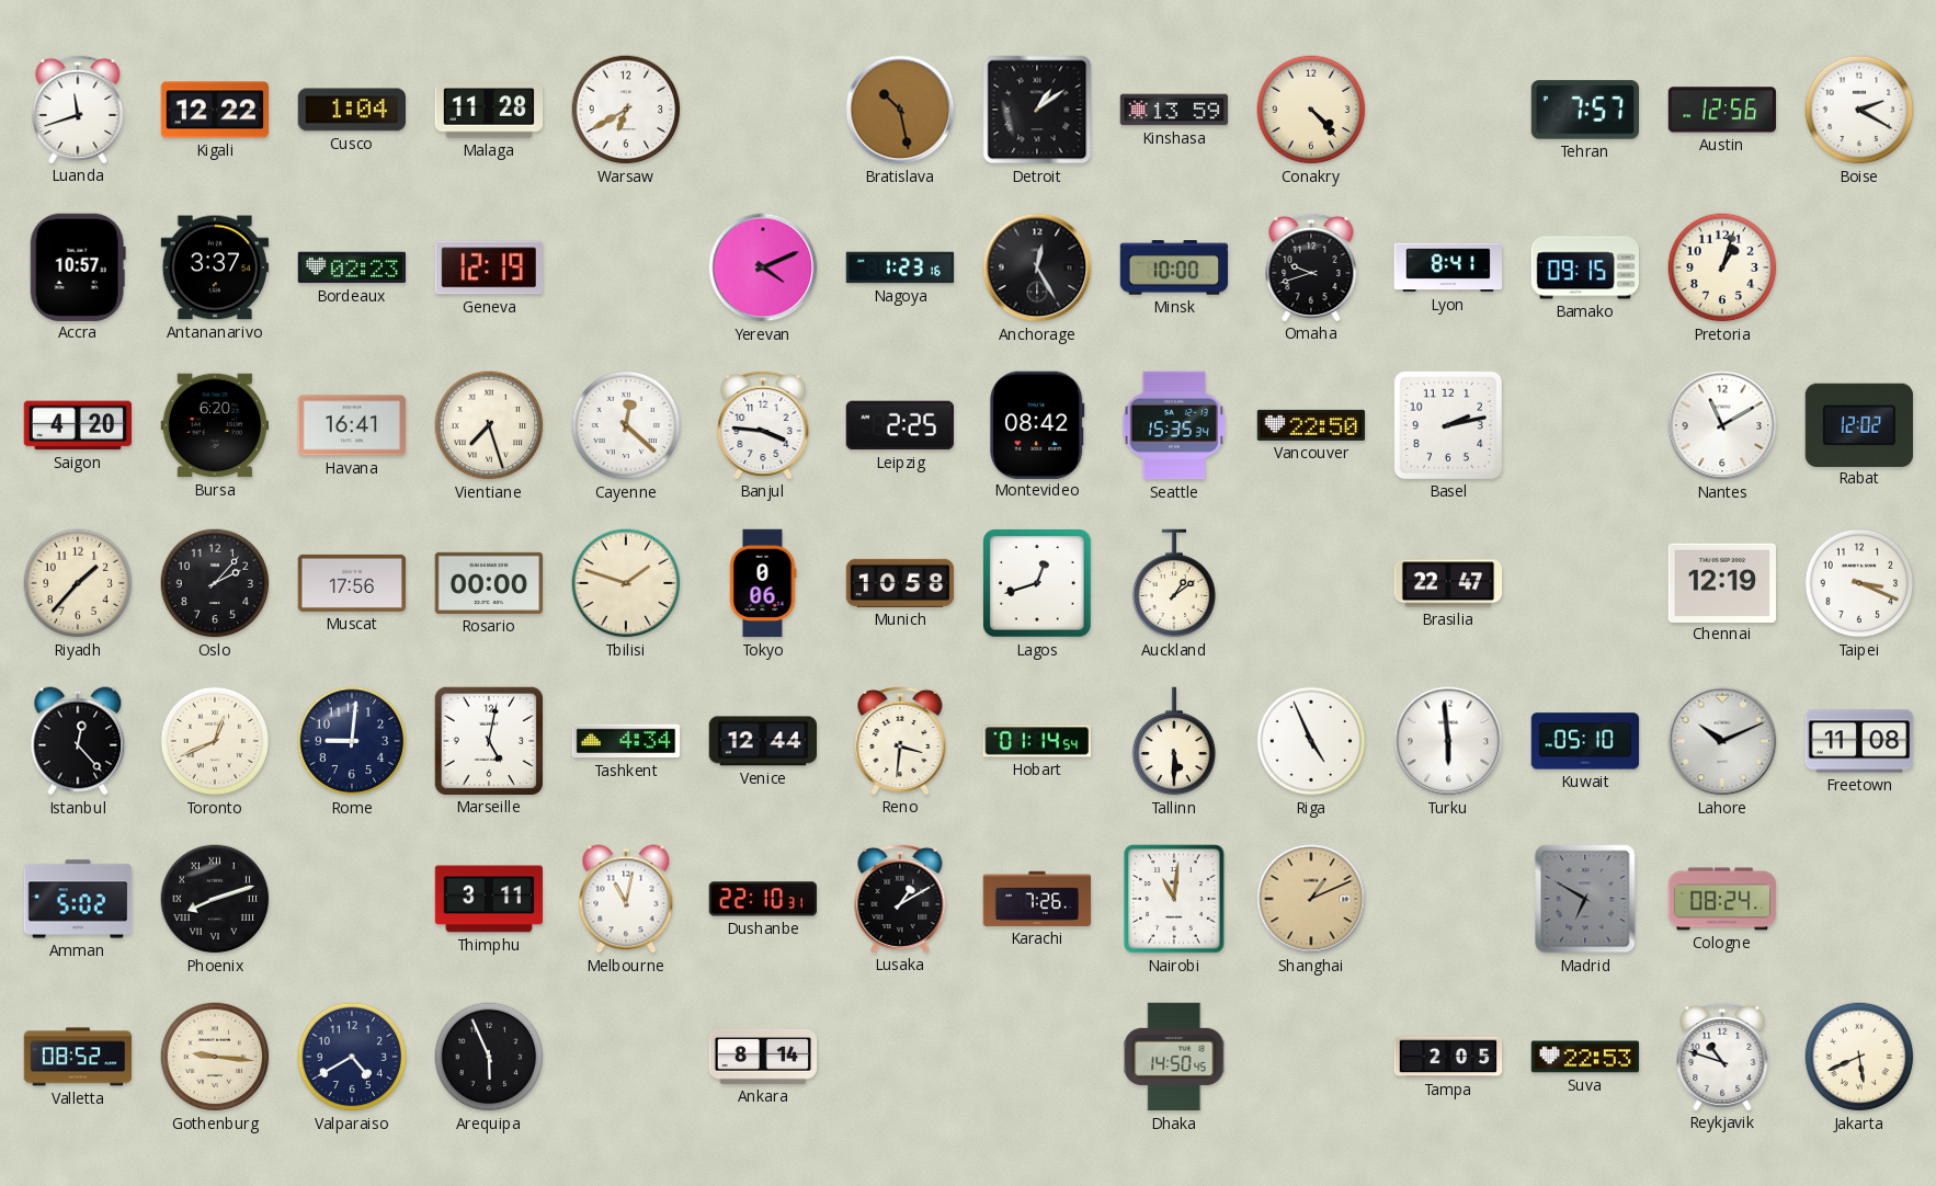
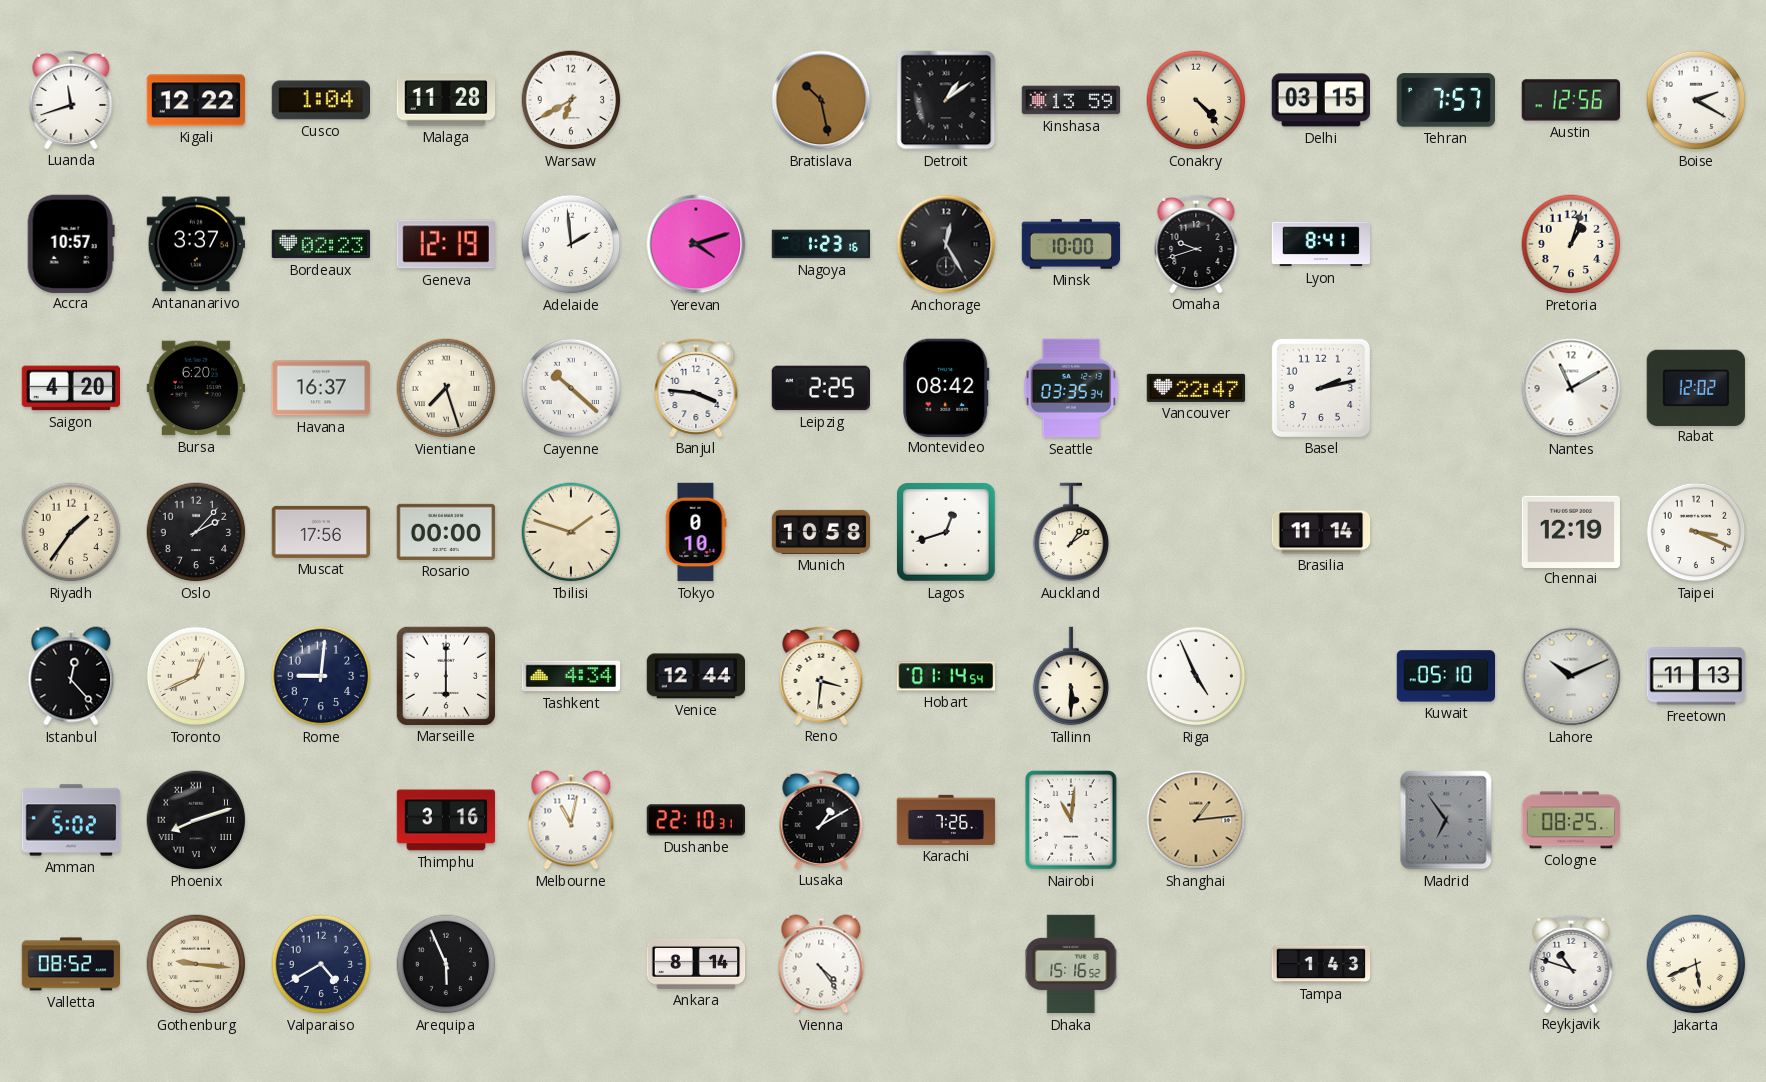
Delhi: none -> 03:15 (1320, 100)
Adelaide: none -> 1:59 (571, 244)
Yerevan: 4:11 -> 4:12 (696, 244)
Bamako: 09:15 -> none (1584, 267)
Havana: 16:41 -> 16:37 (321, 388)
Cayenne: 12:22 -> 10:22 (571, 388)
Seattle: 15:35 -> 03:35 (1071, 388)
Vancouver: 22:50 -> 22:47 (1196, 388)
Riyadh: 1:37 -> 1:36 (71, 532)
Tokyo: 0:06 -> 0:10 (696, 532)
Brasilia: 22:47 -> 11:14 (1321, 532)
Marseille: 5:02 -> 6:00 (445, 675)
Turku: 5:59 -> none (1448, 741)
Freetown: 11:08 -> 11:13 (1696, 676)
Thimphu: 3:11 -> 3:16 (446, 820)
Shanghai: 1:11 -> 1:14 (1196, 820)
Madrid: 6:50 -> 6:54 (1446, 820)
Cologne: 08:24 -> 08:25 (1571, 820)
Vienna: none -> 4:24 (821, 964)
Dhaka: 14:50 -> 15:16 (1071, 964)
Tampa: 2:05 -> 1:43 (1321, 964)
Suva: 22:53 -> none (1585, 1057)
